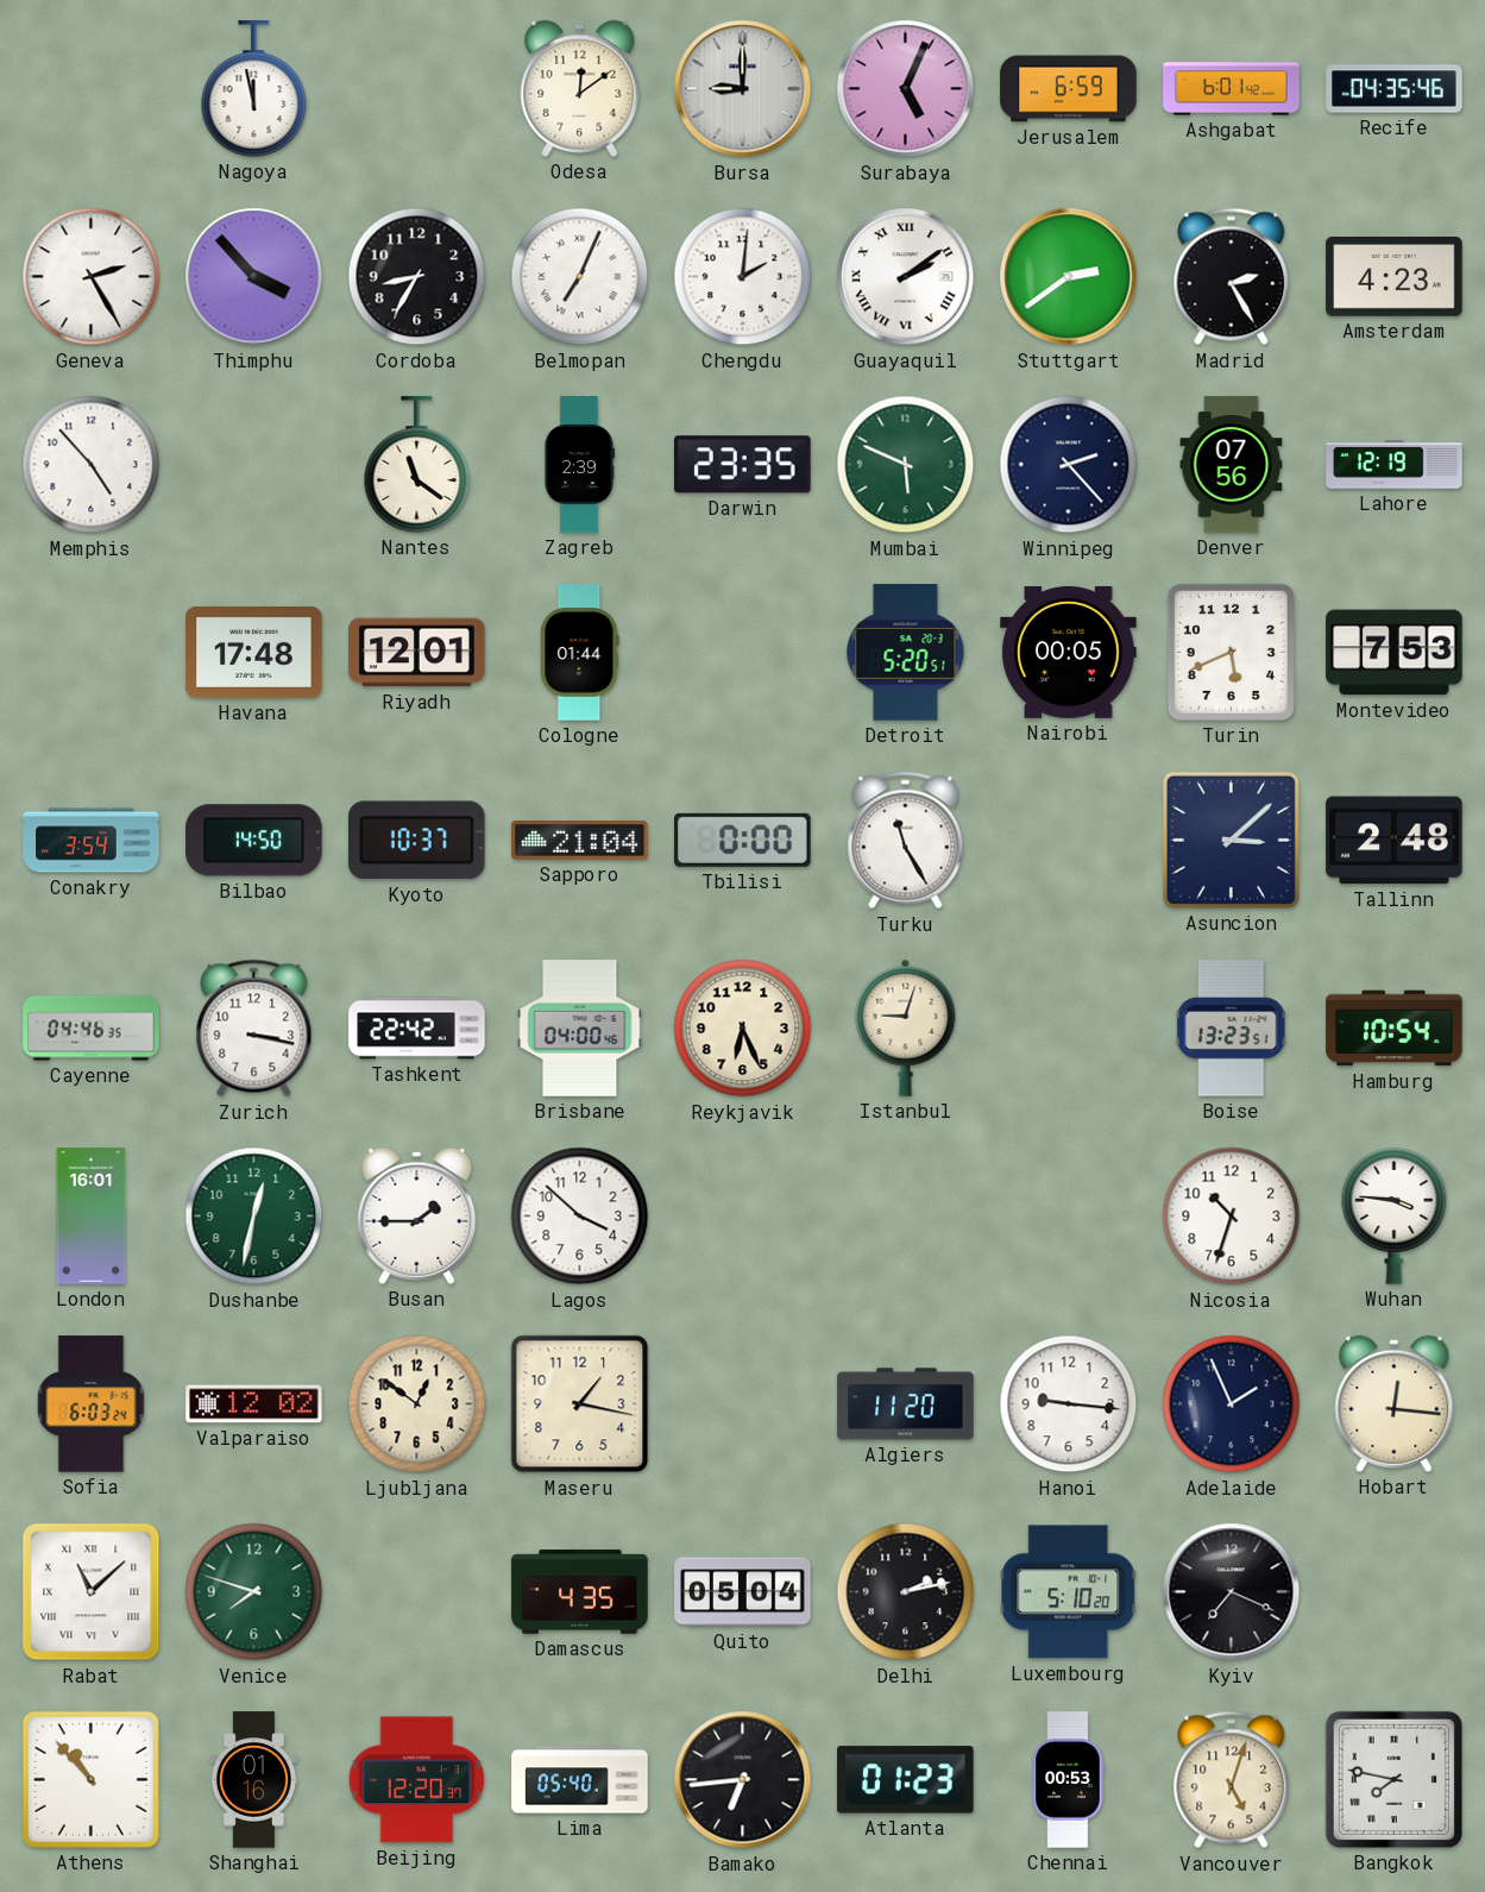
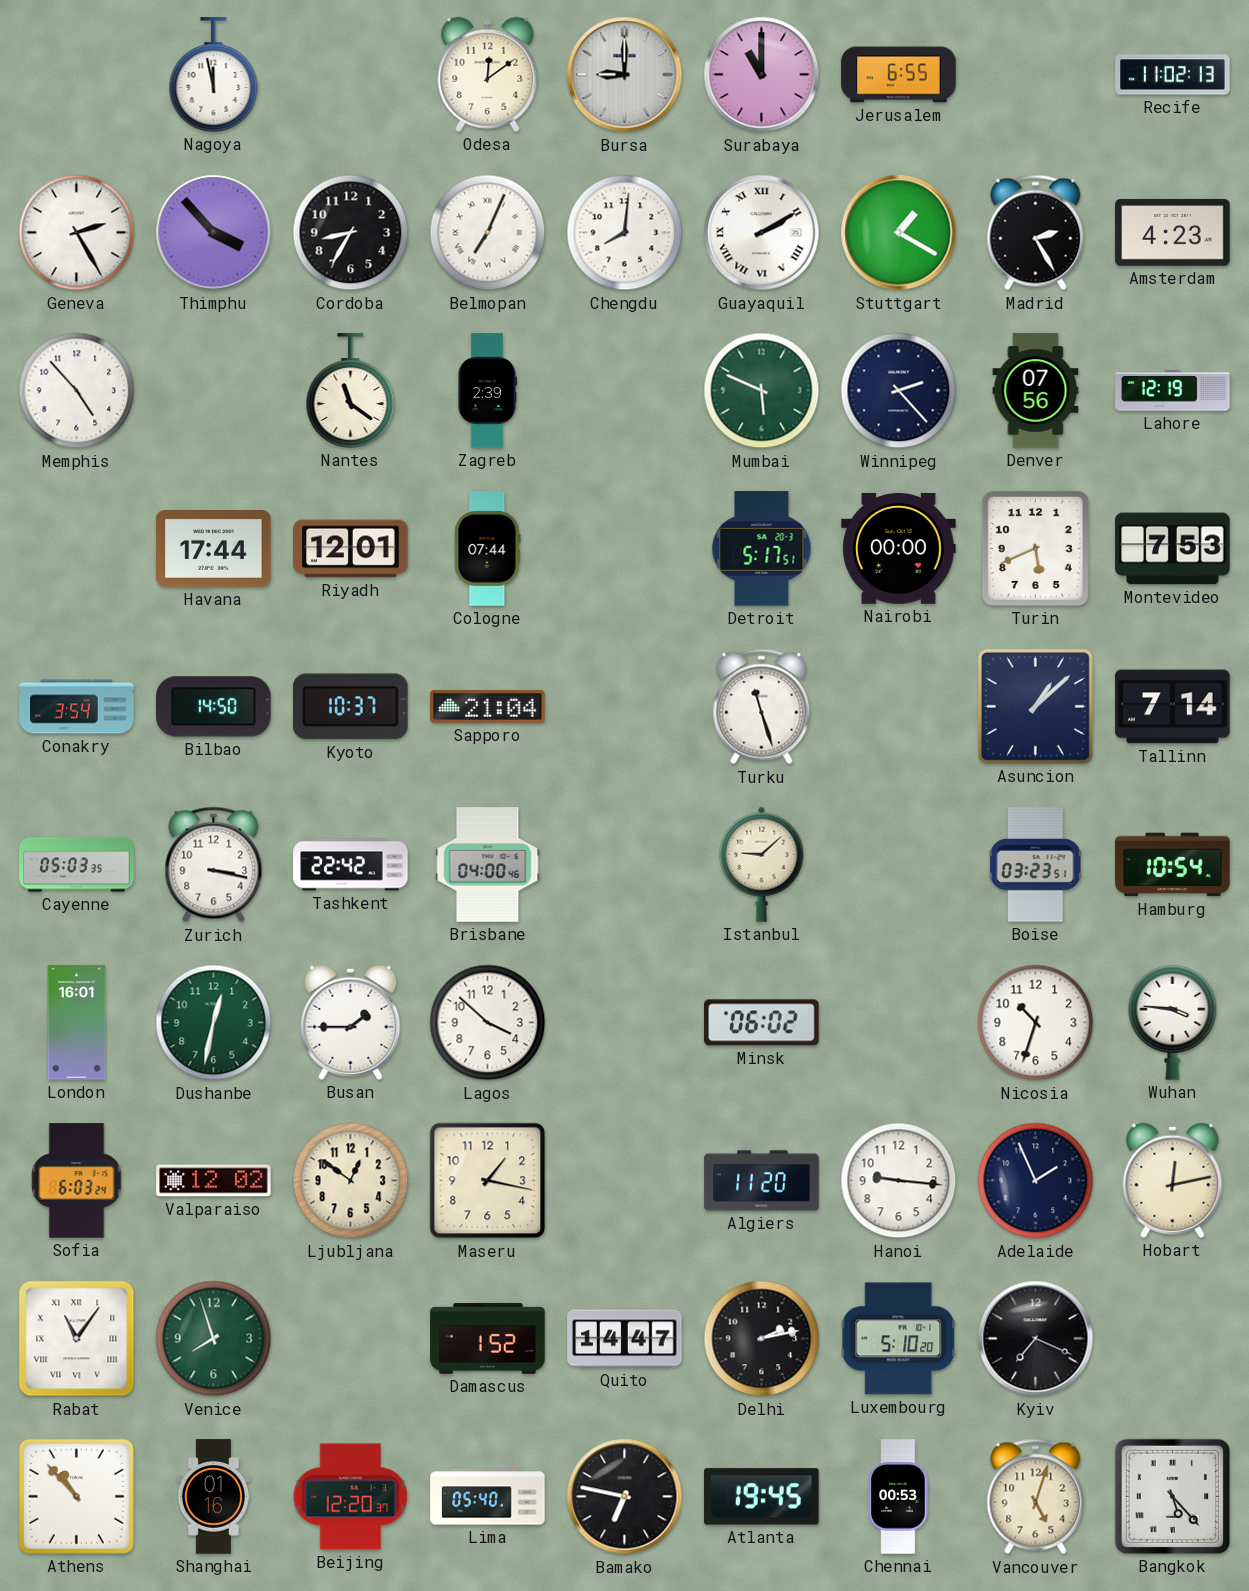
Surabaya: 5:04 -> 11:00 (762, 75)
Jerusalem: 6:59 -> 6:55 (899, 75)
Ashgabat: 6:01 -> none (1232, 89)
Recife: 04:35 -> 11:02 (1173, 75)
Chengdu: 2:01 -> 8:01 (625, 233)
Guayaquil: 2:09 -> 2:10 (762, 233)
Stuttgart: 2:39 -> 1:20 (899, 233)
Darwin: 23:35 -> none (743, 465)
Havana: 17:48 -> 17:44 (214, 549)
Cologne: 01:44 -> 07:44 (488, 549)
Detroit: 5:20 -> 5:17 (762, 549)
Nairobi: 00:05 -> 00:00 (899, 548)
Tbilisi: 0:00 -> none (743, 840)
Turku: 11:25 -> 11:27 (762, 707)
Asuncion: 3:08 -> 1:08 (1035, 706)
Tallinn: 2:48 -> 7:14 (1173, 707)
Cayenne: 04:46 -> 05:03 (77, 865)
Reykjavik: 6:26 -> none (743, 1029)
Istanbul: 9:03 -> 9:08 (762, 864)
Boise: 13:23 -> 03:23 (1036, 865)
Minsk: none -> 06:02 (762, 1023)
Hobart: 12:16 -> 12:13 (1173, 1180)
Rabat: 11:08 -> 11:06 (77, 1339)
Venice: 7:48 -> 7:57 (214, 1339)
Damascus: 4:35 -> 1:52 (488, 1339)
Quito: 05:04 -> 14:47 (625, 1339)
Bamako: 6:44 -> 6:47 (625, 1497)
Atlanta: 01:23 -> 19:45 (762, 1497)
Bangkok: 7:47 -> 5:23 (1172, 1496)
